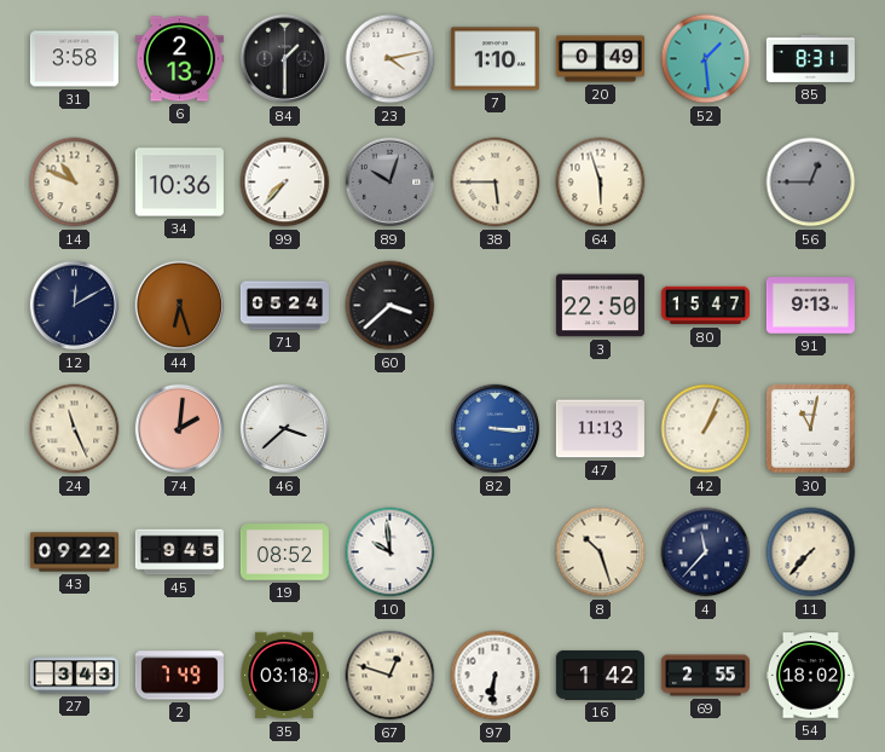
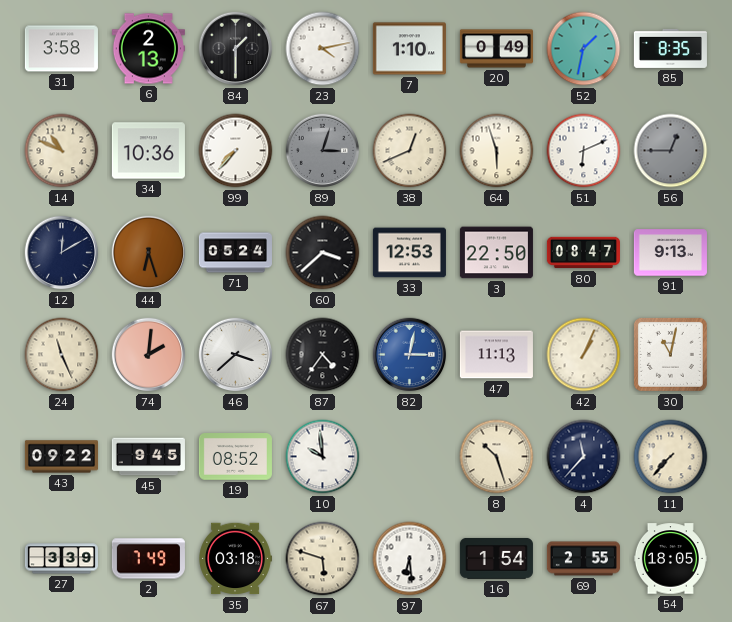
52: 1:29 -> 1:32 (584, 49)
85: 8:31 -> 8:35 (670, 48)
89: 10:03 -> 3:03 (323, 151)
38: 5:45 -> 12:41 (410, 151)
51: none -> 6:11 (584, 151)
33: none -> 12:53 (409, 253)
80: 15:47 -> 08:47 (583, 253)
87: none -> 4:36 (323, 355)
82: 3:16 -> 3:02 (410, 355)
27: 3:43 -> 3:39 (61, 559)
67: 12:48 -> 5:48 (323, 559)
97: 6:31 -> 6:29 (410, 559)
16: 1:42 -> 1:54 (496, 558)
54: 18:02 -> 18:05 (670, 559)
